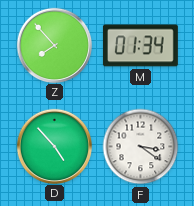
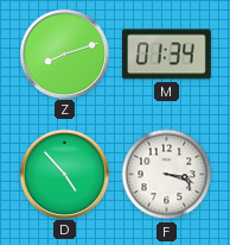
Z: 7:53 -> 8:12 (64, 54)
F: 3:21 -> 3:18 (167, 175)
